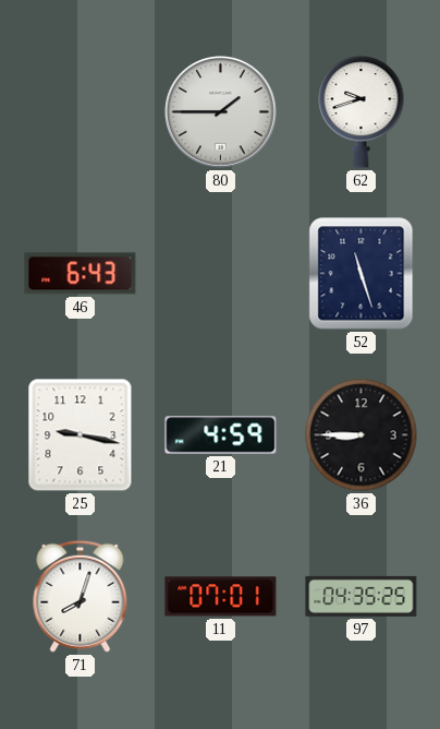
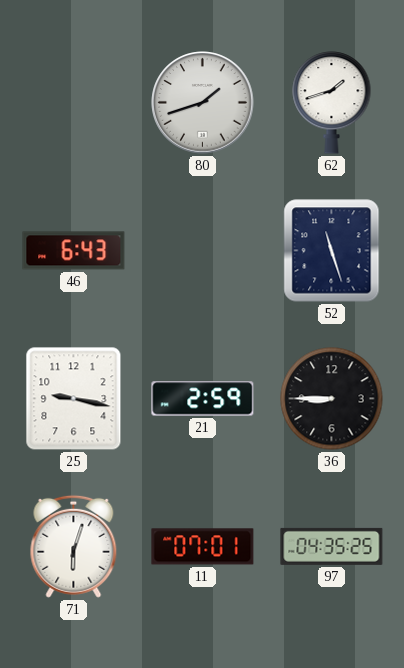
80: 1:45 -> 1:42 (203, 103)
62: 9:42 -> 1:42 (332, 103)
21: 4:59 -> 2:59 (203, 399)
71: 8:03 -> 6:03 (74, 546)
